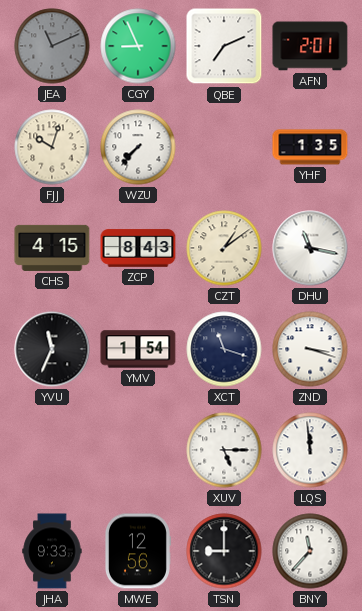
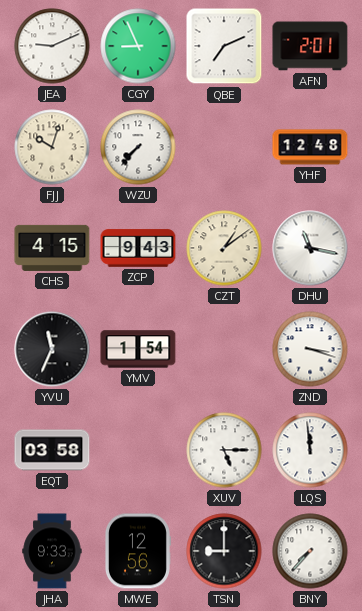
JEA: 11:11 -> 9:11 (52, 46)
JEA dial: grey -> white (52, 46)
YHF: 1:35 -> 12:48 (310, 147)
ZCP: 8:43 -> 9:43 (138, 248)
XCT: 11:18 -> none (224, 349)
EQT: none -> 03:58 (52, 450)
BNY: 11:37 -> 7:37 (310, 551)
